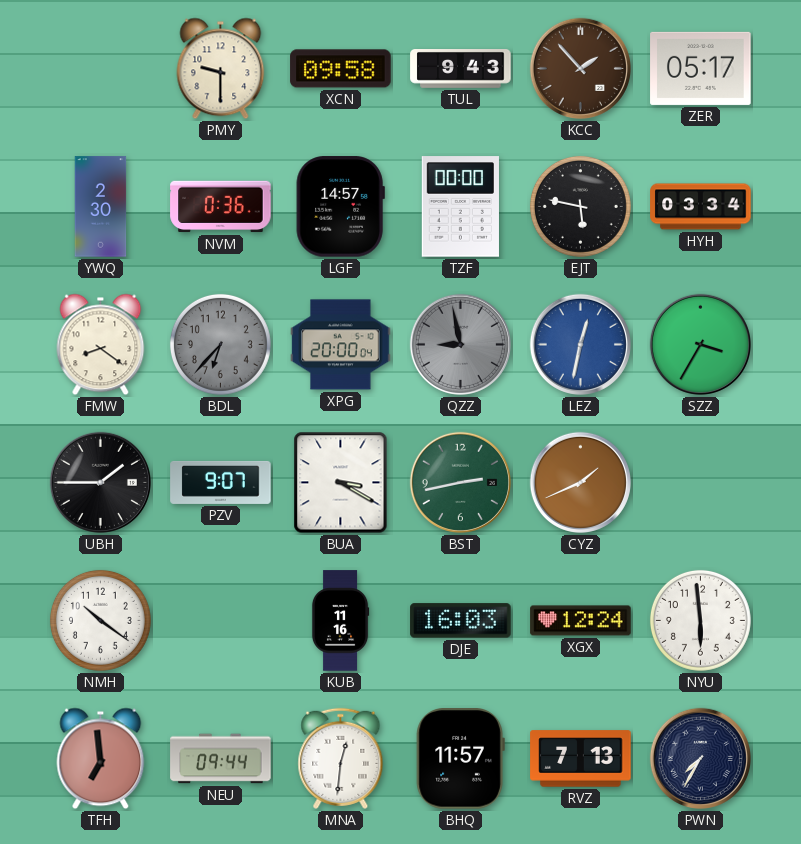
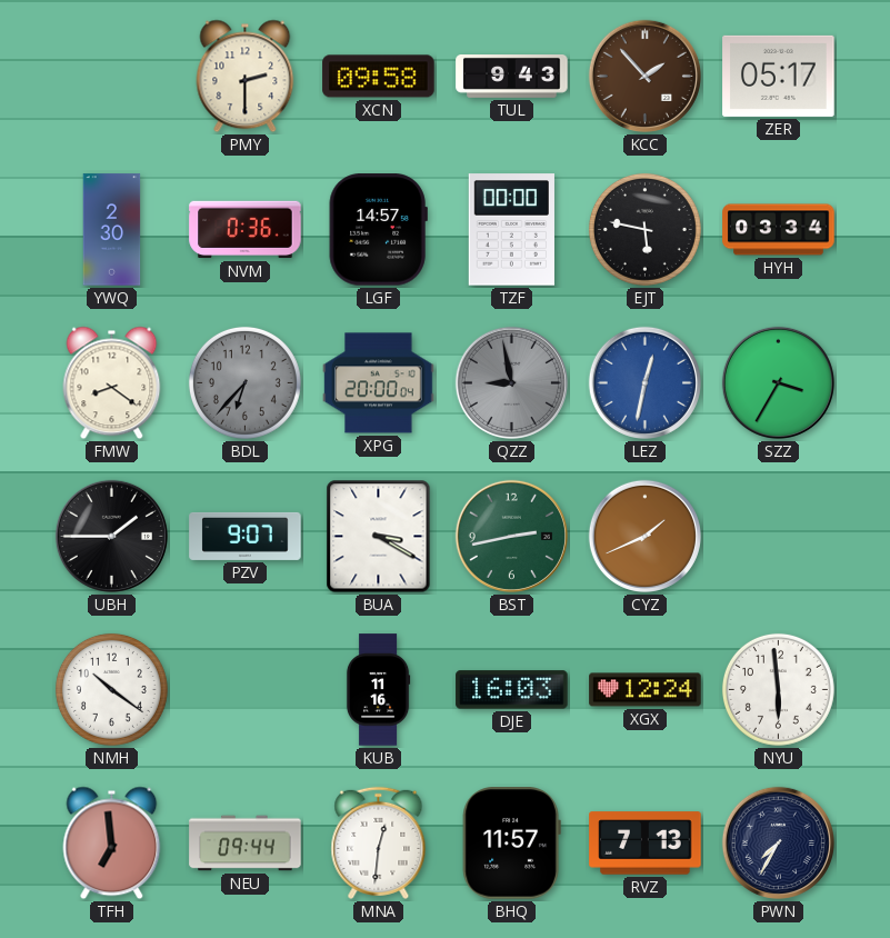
PMY: 9:30 -> 2:30 (246, 77)
